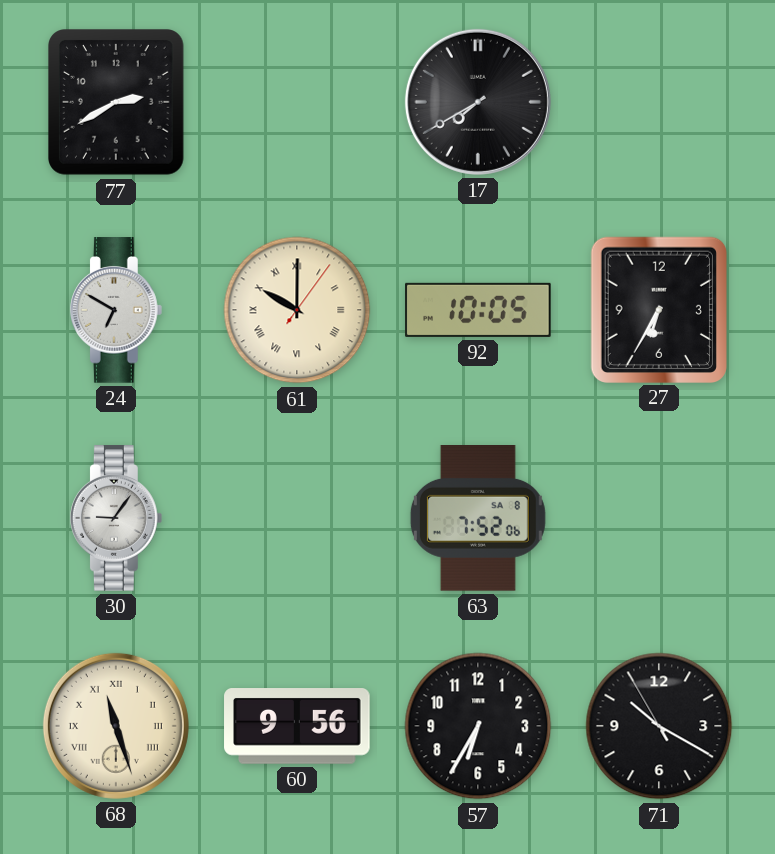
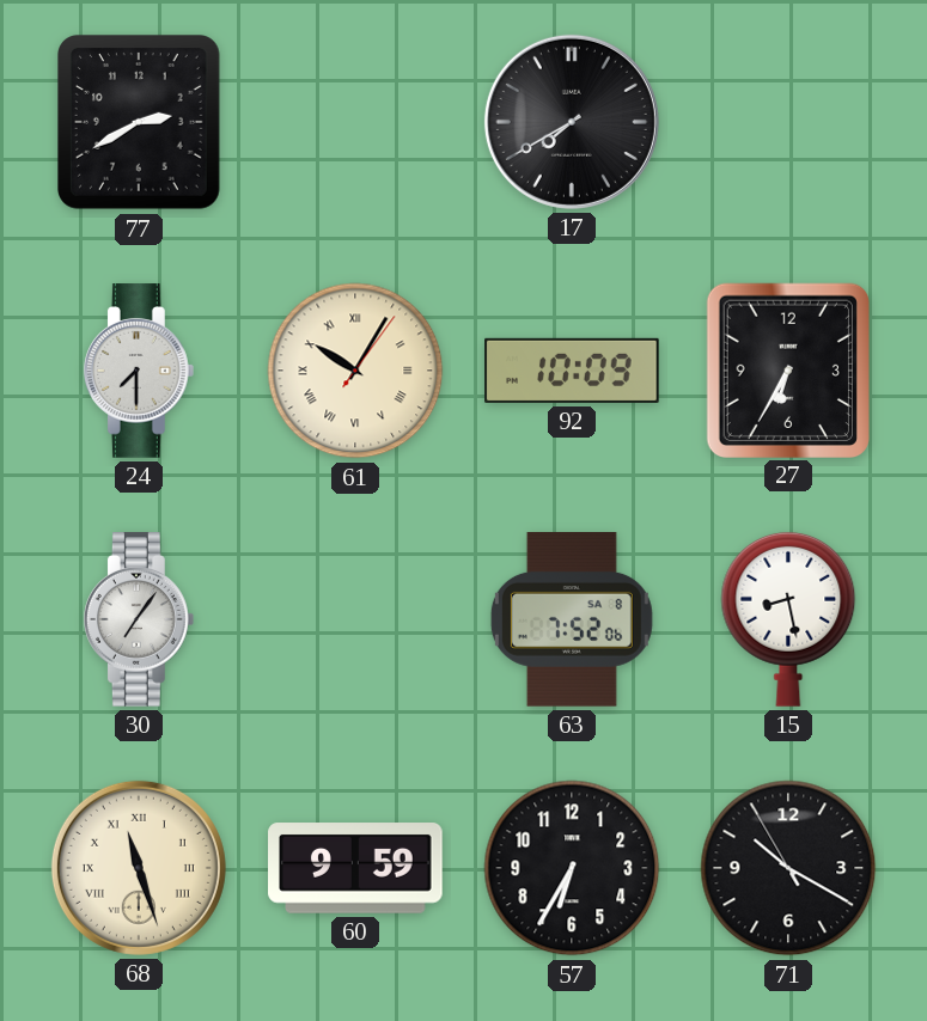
24: 6:50 -> 7:30 (139, 371)
61: 10:00 -> 10:05 (355, 371)
92: 10:05 -> 10:09 (572, 371)
30: 9:06 -> 7:06 (139, 619)
15: none -> 8:28 (788, 619)
60: 9:56 -> 9:59 (355, 868)
